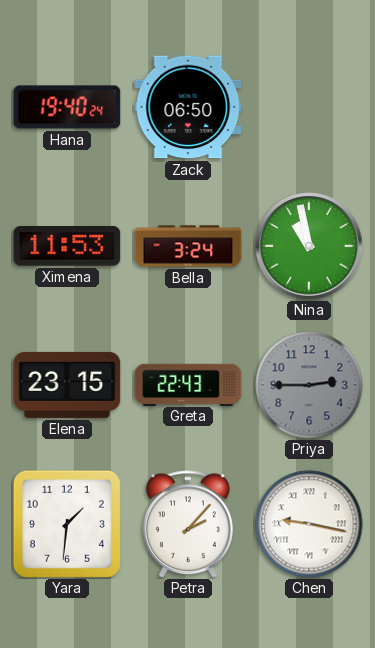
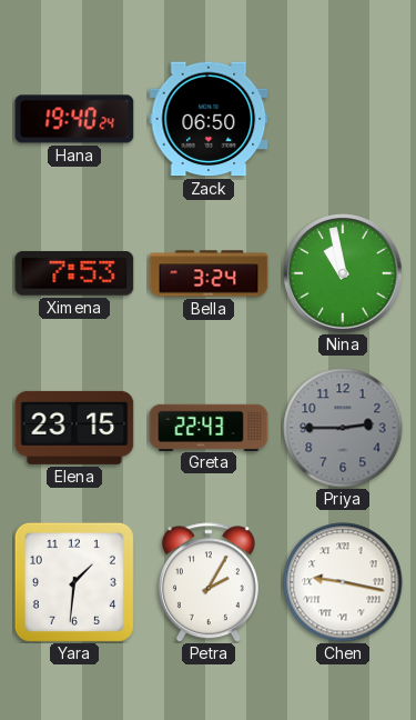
Ximena: 11:53 -> 7:53 (74, 273)
Petra: 2:07 -> 2:05 (209, 582)
